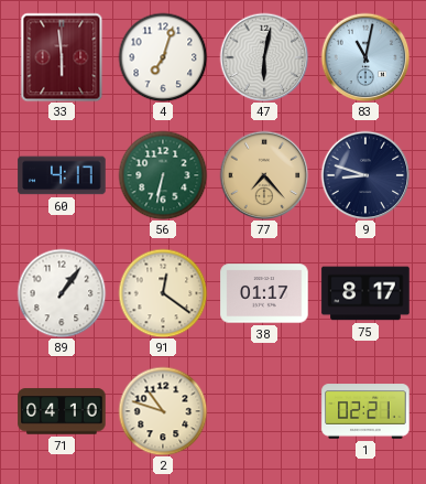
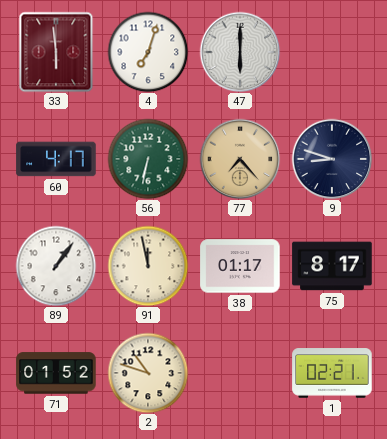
47: 6:02 -> 6:00 (240, 52)
83: 11:02 -> none (365, 57)
91: 12:21 -> 11:58 (148, 266)
71: 04:10 -> 01:52 (56, 373)
